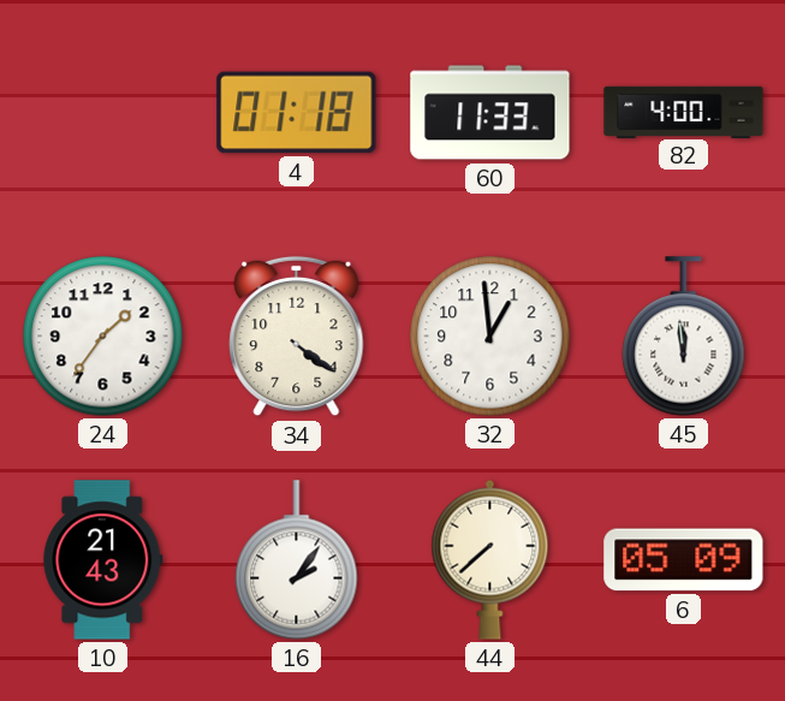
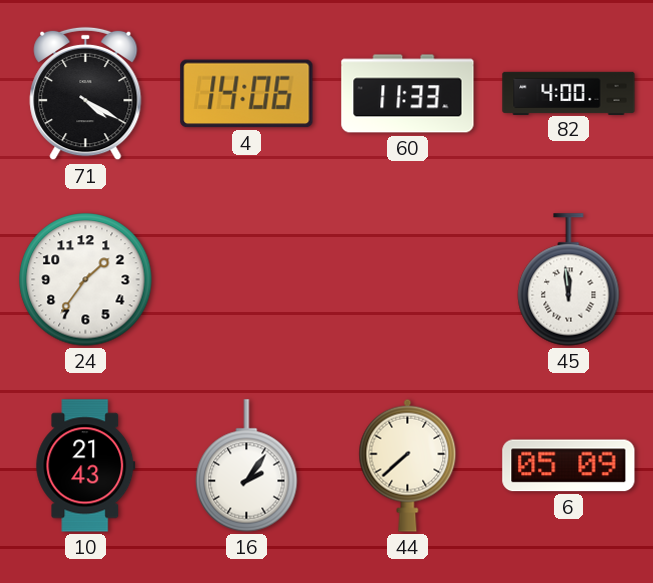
71: none -> 4:20 (86, 94)
4: 01:18 -> 14:06 (247, 94)
34: 4:21 -> none (297, 337)
32: 12:59 -> none (490, 337)
